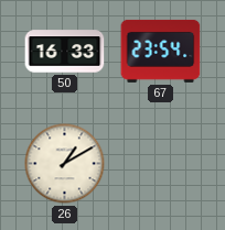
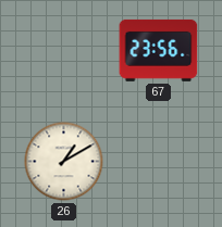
50: 16:33 -> none (65, 52)
67: 23:54 -> 23:56 (159, 50)
